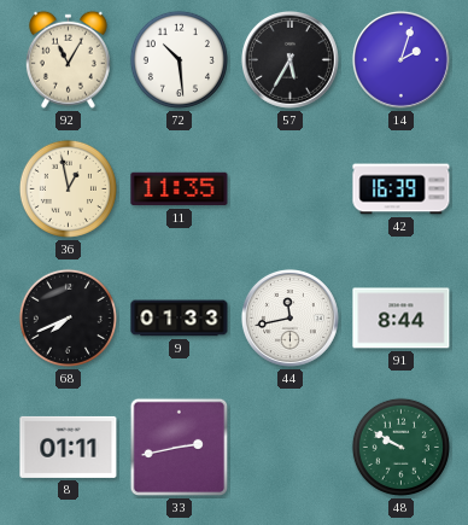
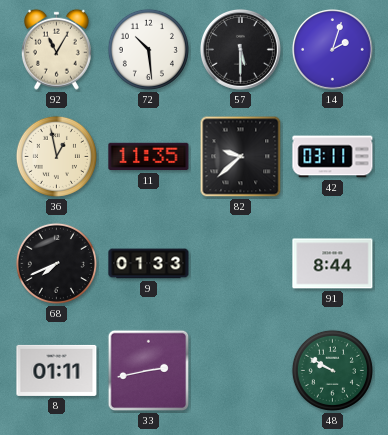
57: 5:35 -> 5:30 (240, 49)
82: none -> 9:38 (241, 157)
42: 16:39 -> 03:11 (333, 157)
44: 11:43 -> none (289, 317)
